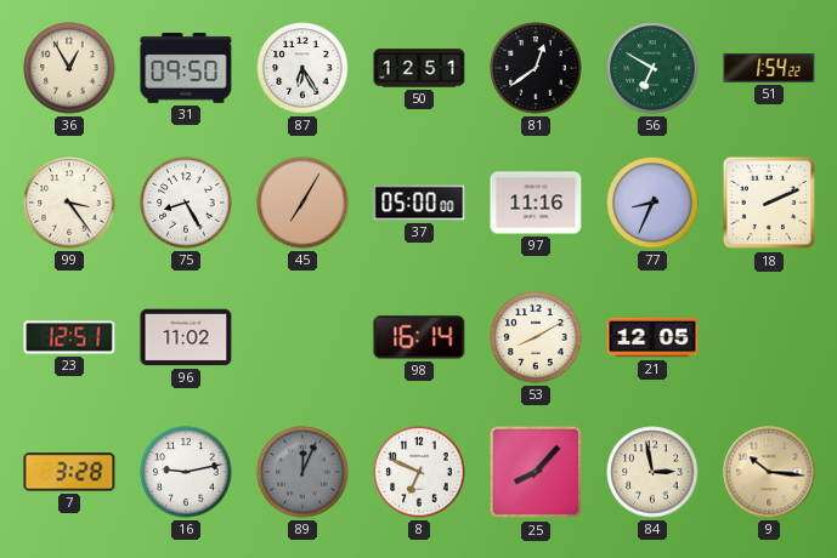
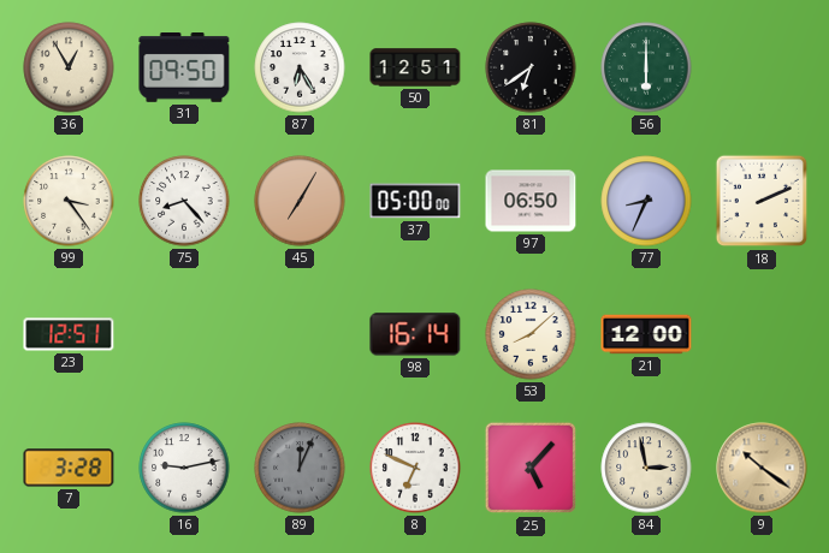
81: 12:39 -> 6:39 (531, 67)
56: 6:50 -> 6:00 (646, 67)
51: 1:54 -> none (769, 68)
75: 8:25 -> 8:23 (184, 201)
97: 11:16 -> 06:50 (531, 201)
96: 11:02 -> none (186, 337)
53: 8:10 -> 8:08 (531, 334)
21: 12:05 -> 12:00 (646, 334)
25: 8:07 -> 5:07 (531, 468)
9: 10:16 -> 10:21 (762, 468)
